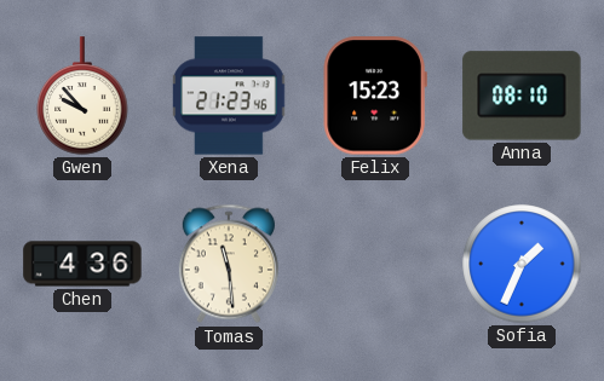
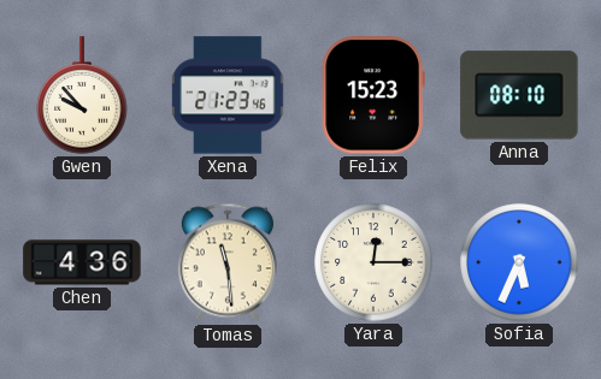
Yara: none -> 12:15 (373, 262)
Sofia: 1:34 -> 5:34 (519, 262)
